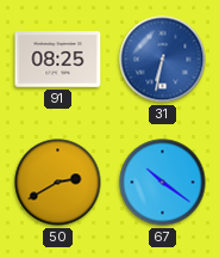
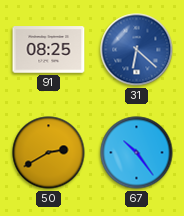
31: 6:32 -> 6:22 (137, 50)
67: 10:21 -> 10:24 (137, 153)
